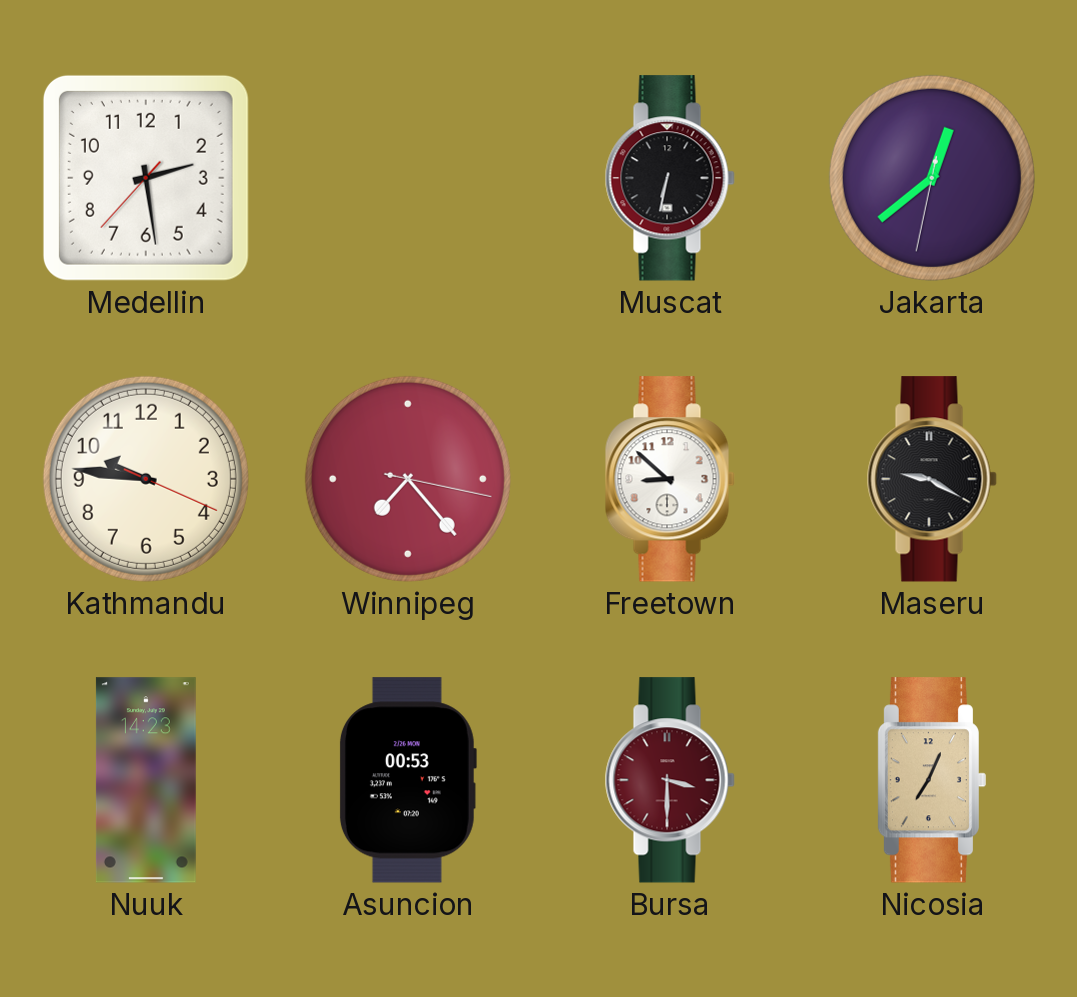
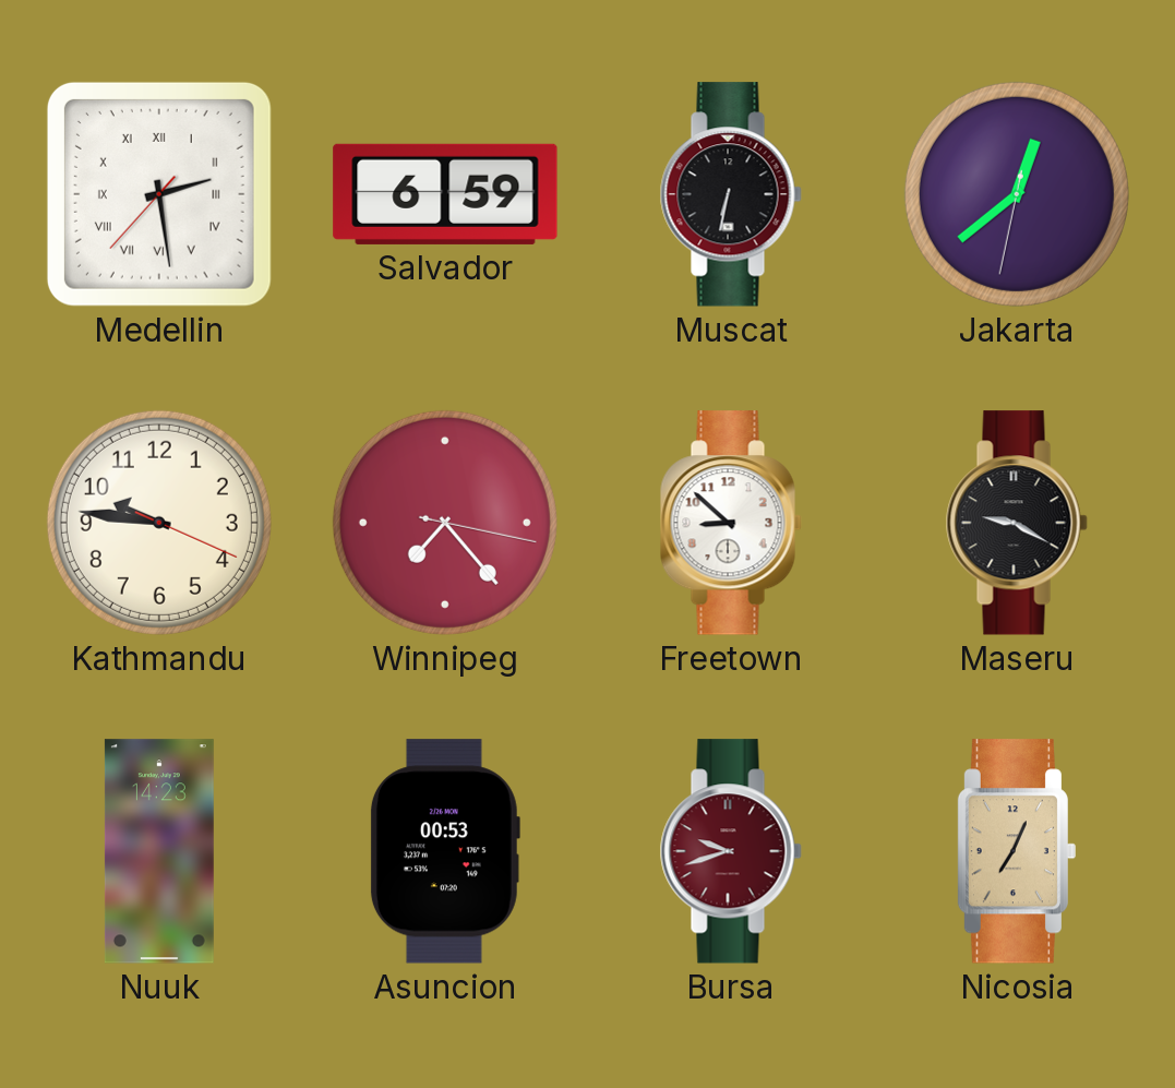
Medellin numerals: Arabic -> Roman (159, 194)
Salvador: none -> 6:59 (445, 194)
Bursa: 3:30 -> 9:42 (731, 851)
